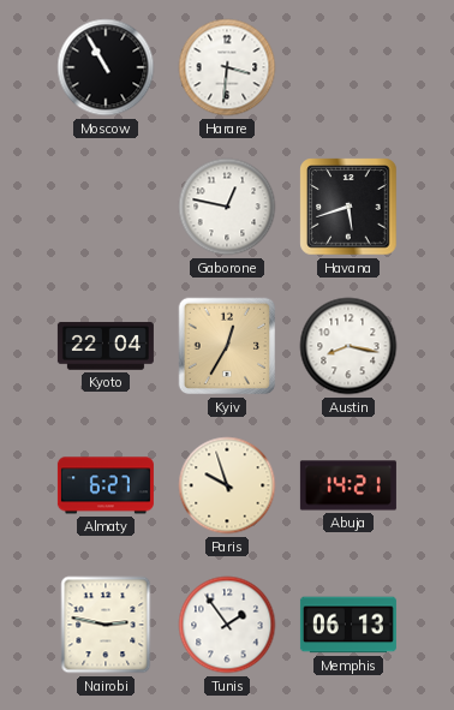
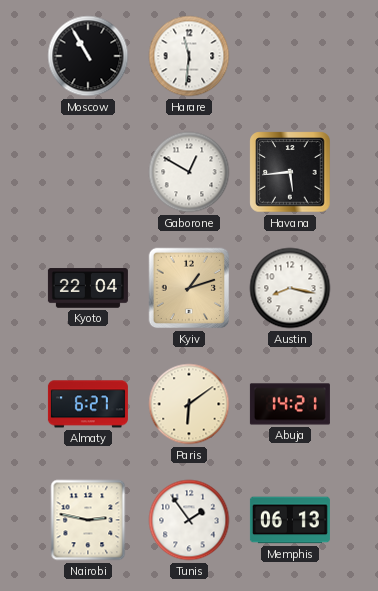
Harare: 3:31 -> 11:31 (189, 56)
Gaborone: 12:47 -> 12:50 (189, 172)
Havana: 5:42 -> 5:44 (290, 172)
Kyiv: 12:35 -> 1:12 (189, 288)
Paris: 9:57 -> 6:09 (189, 404)
